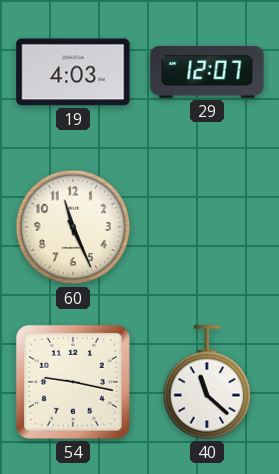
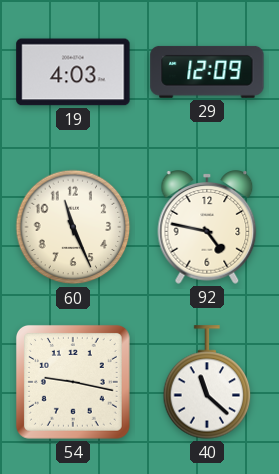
29: 12:07 -> 12:09 (207, 72)
92: none -> 4:47 (207, 227)
